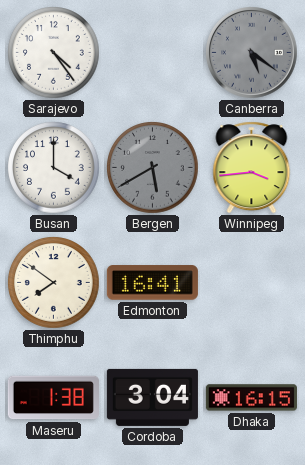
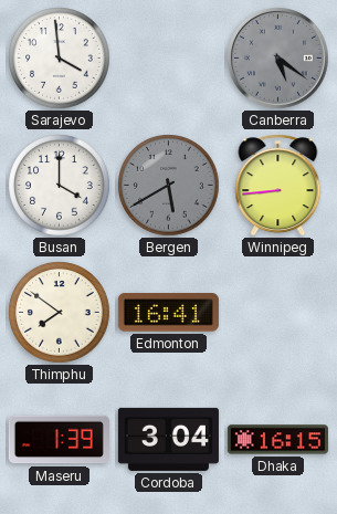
Sarajevo: 4:24 -> 3:59 (60, 59)
Winnipeg: 3:44 -> 8:44 (278, 186)
Maseru: 1:38 -> 1:39 (59, 440)
